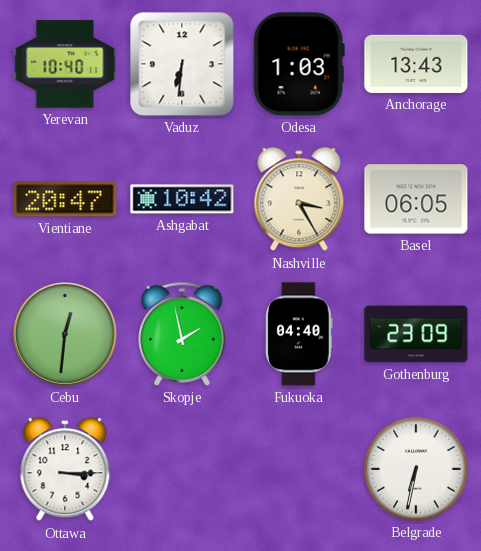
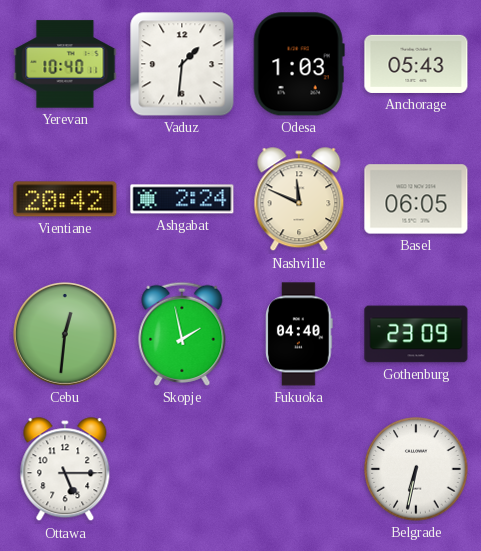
Vaduz: 6:31 -> 1:31 (182, 64)
Anchorage: 13:43 -> 05:43 (416, 64)
Vientiane: 20:47 -> 20:42 (65, 199)
Ashgabat: 10:42 -> 2:24 (182, 199)
Nashville: 3:25 -> 11:49 (299, 200)
Ottawa: 3:15 -> 5:15 (65, 470)
